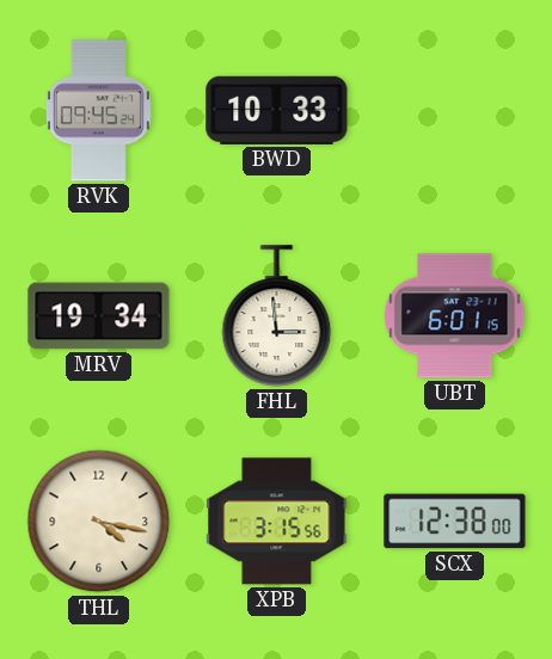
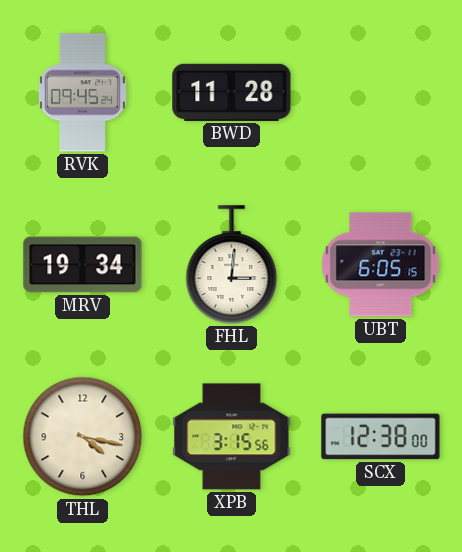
BWD: 10:33 -> 11:28 (232, 92)
FHL: 2:59 -> 3:01 (232, 265)
UBT: 6:01 -> 6:05 (381, 265)
